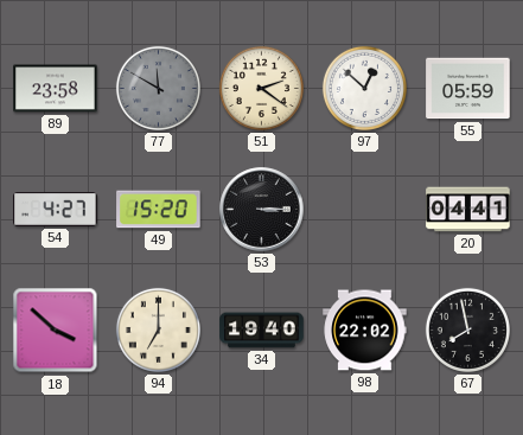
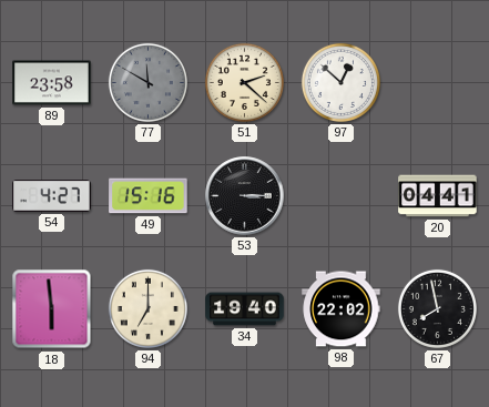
51: 2:21 -> 2:22 (244, 82)
55: 05:59 -> none (468, 89)
49: 15:20 -> 15:16 (149, 196)
18: 3:52 -> 5:59 (52, 309)
